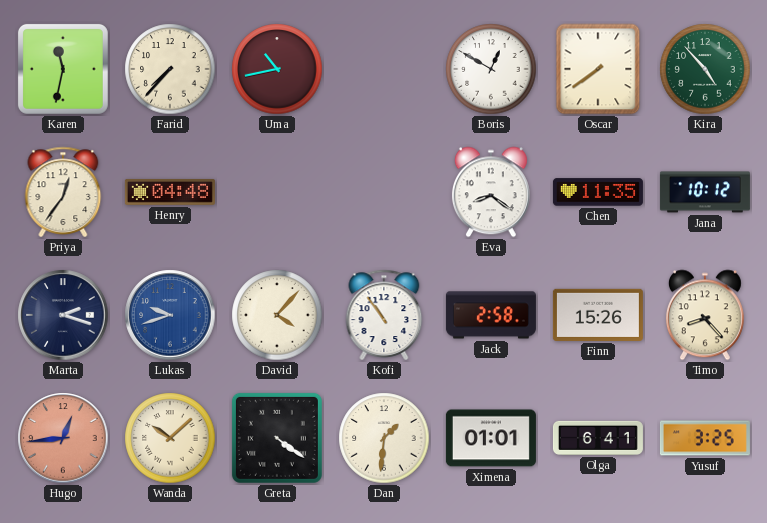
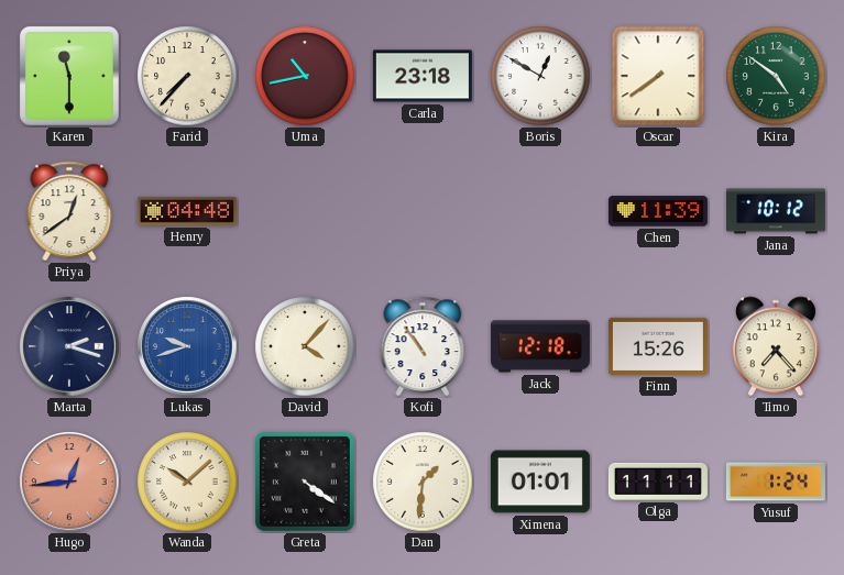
Karen: 11:32 -> 11:30 (69, 76)
Carla: none -> 23:18 (423, 76)
Kira: 4:53 -> 4:51 (776, 76)
Priya: 12:36 -> 12:39 (69, 211)
Eva: 8:21 -> none (491, 192)
Chen: 11:35 -> 11:39 (658, 211)
Jack: 2:58 -> 12:18 (540, 346)
Timo: 8:23 -> 7:23 (776, 346)
Olga: 6:41 -> 11:11 (658, 482)
Yusuf: 3:25 -> 1:24 (776, 482)
